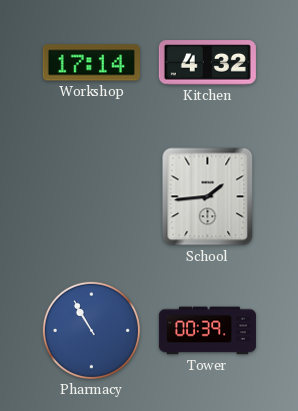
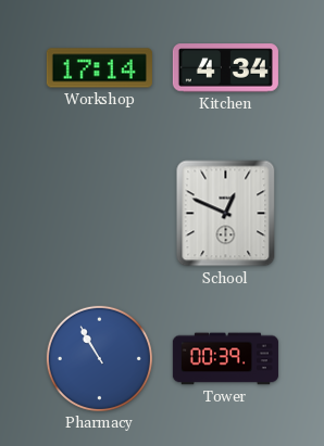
Kitchen: 4:32 -> 4:34 (225, 68)
School: 1:44 -> 12:49 (226, 214)
